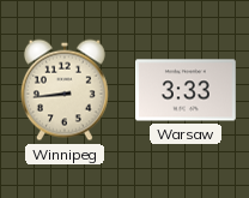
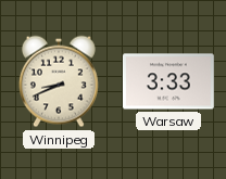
Winnipeg: 8:44 -> 8:41 (59, 81)
